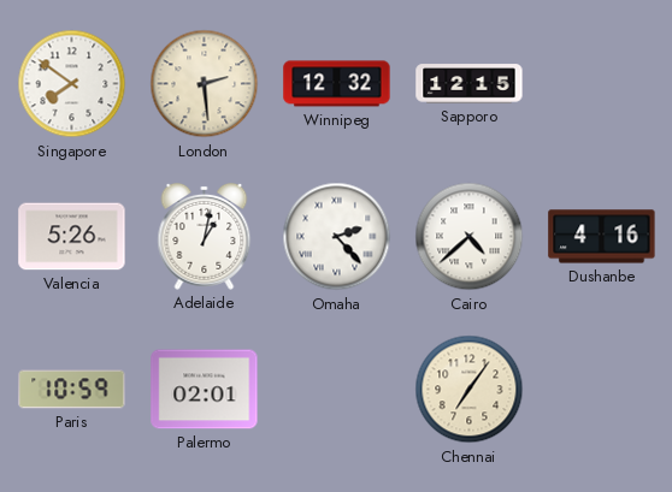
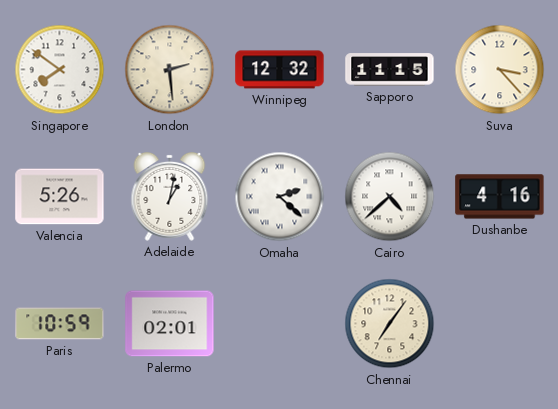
Sapporo: 12:15 -> 11:15 (390, 70)
Suva: none -> 3:23 (500, 70)
Omaha: 2:23 -> 2:22 (280, 197)
